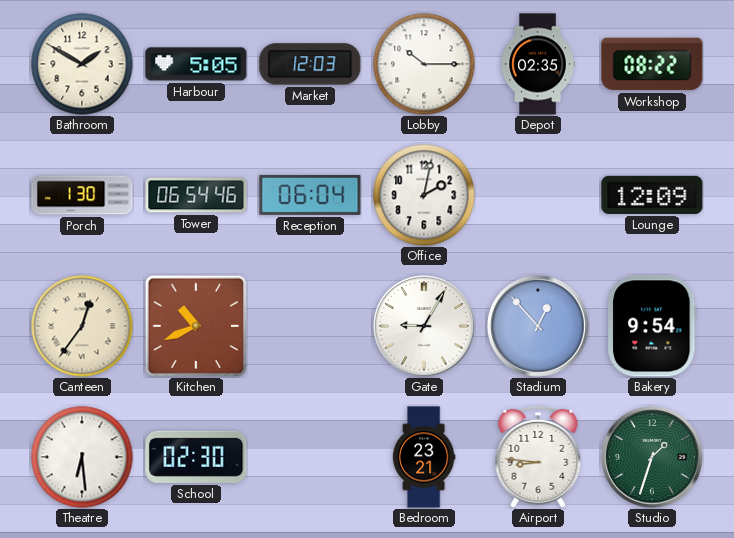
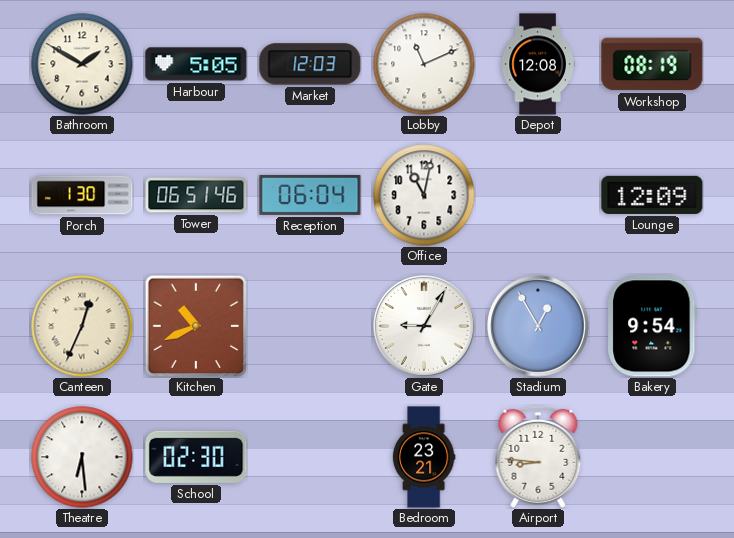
Lobby: 10:15 -> 11:11 (424, 64)
Depot: 02:35 -> 12:08 (538, 64)
Workshop: 08:22 -> 08:19 (652, 64)
Tower: 06:54 -> 06:51 (196, 195)
Office: 2:02 -> 11:02 (424, 195)
Canteen: 12:36 -> 12:34 (82, 326)
Stadium: 12:53 -> 12:55 (538, 326)
Studio: 1:33 -> none (652, 457)
